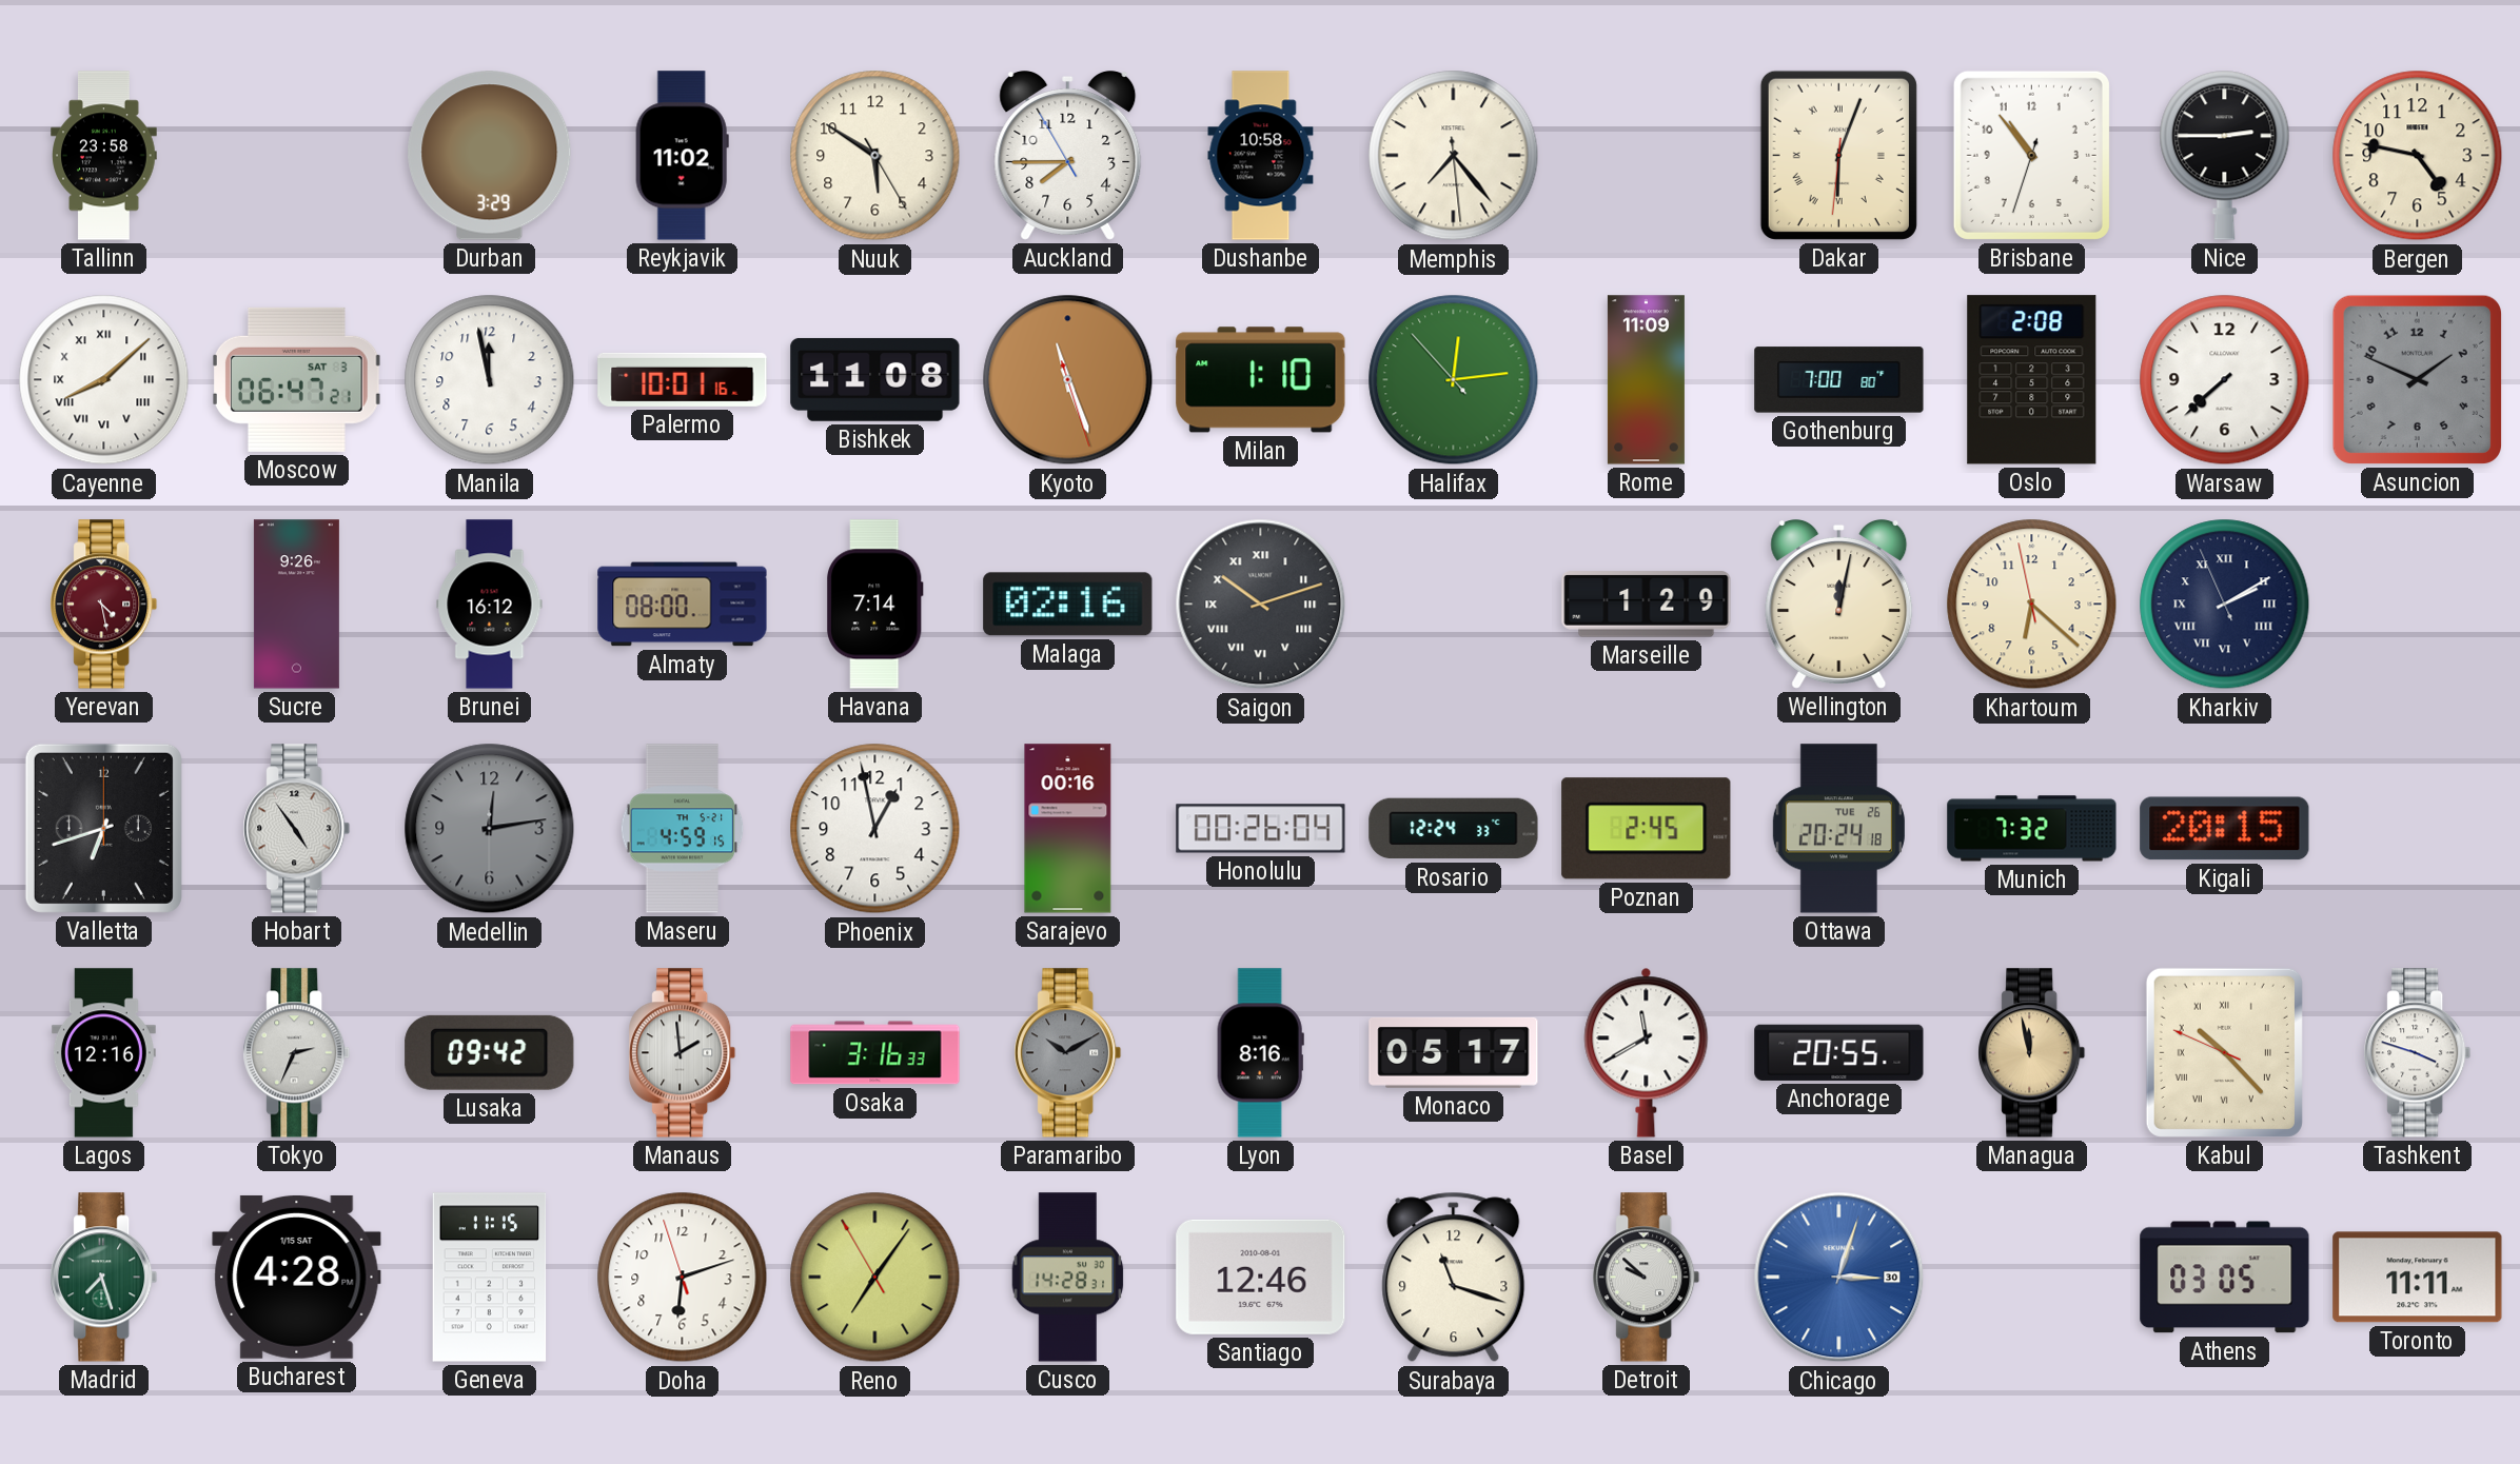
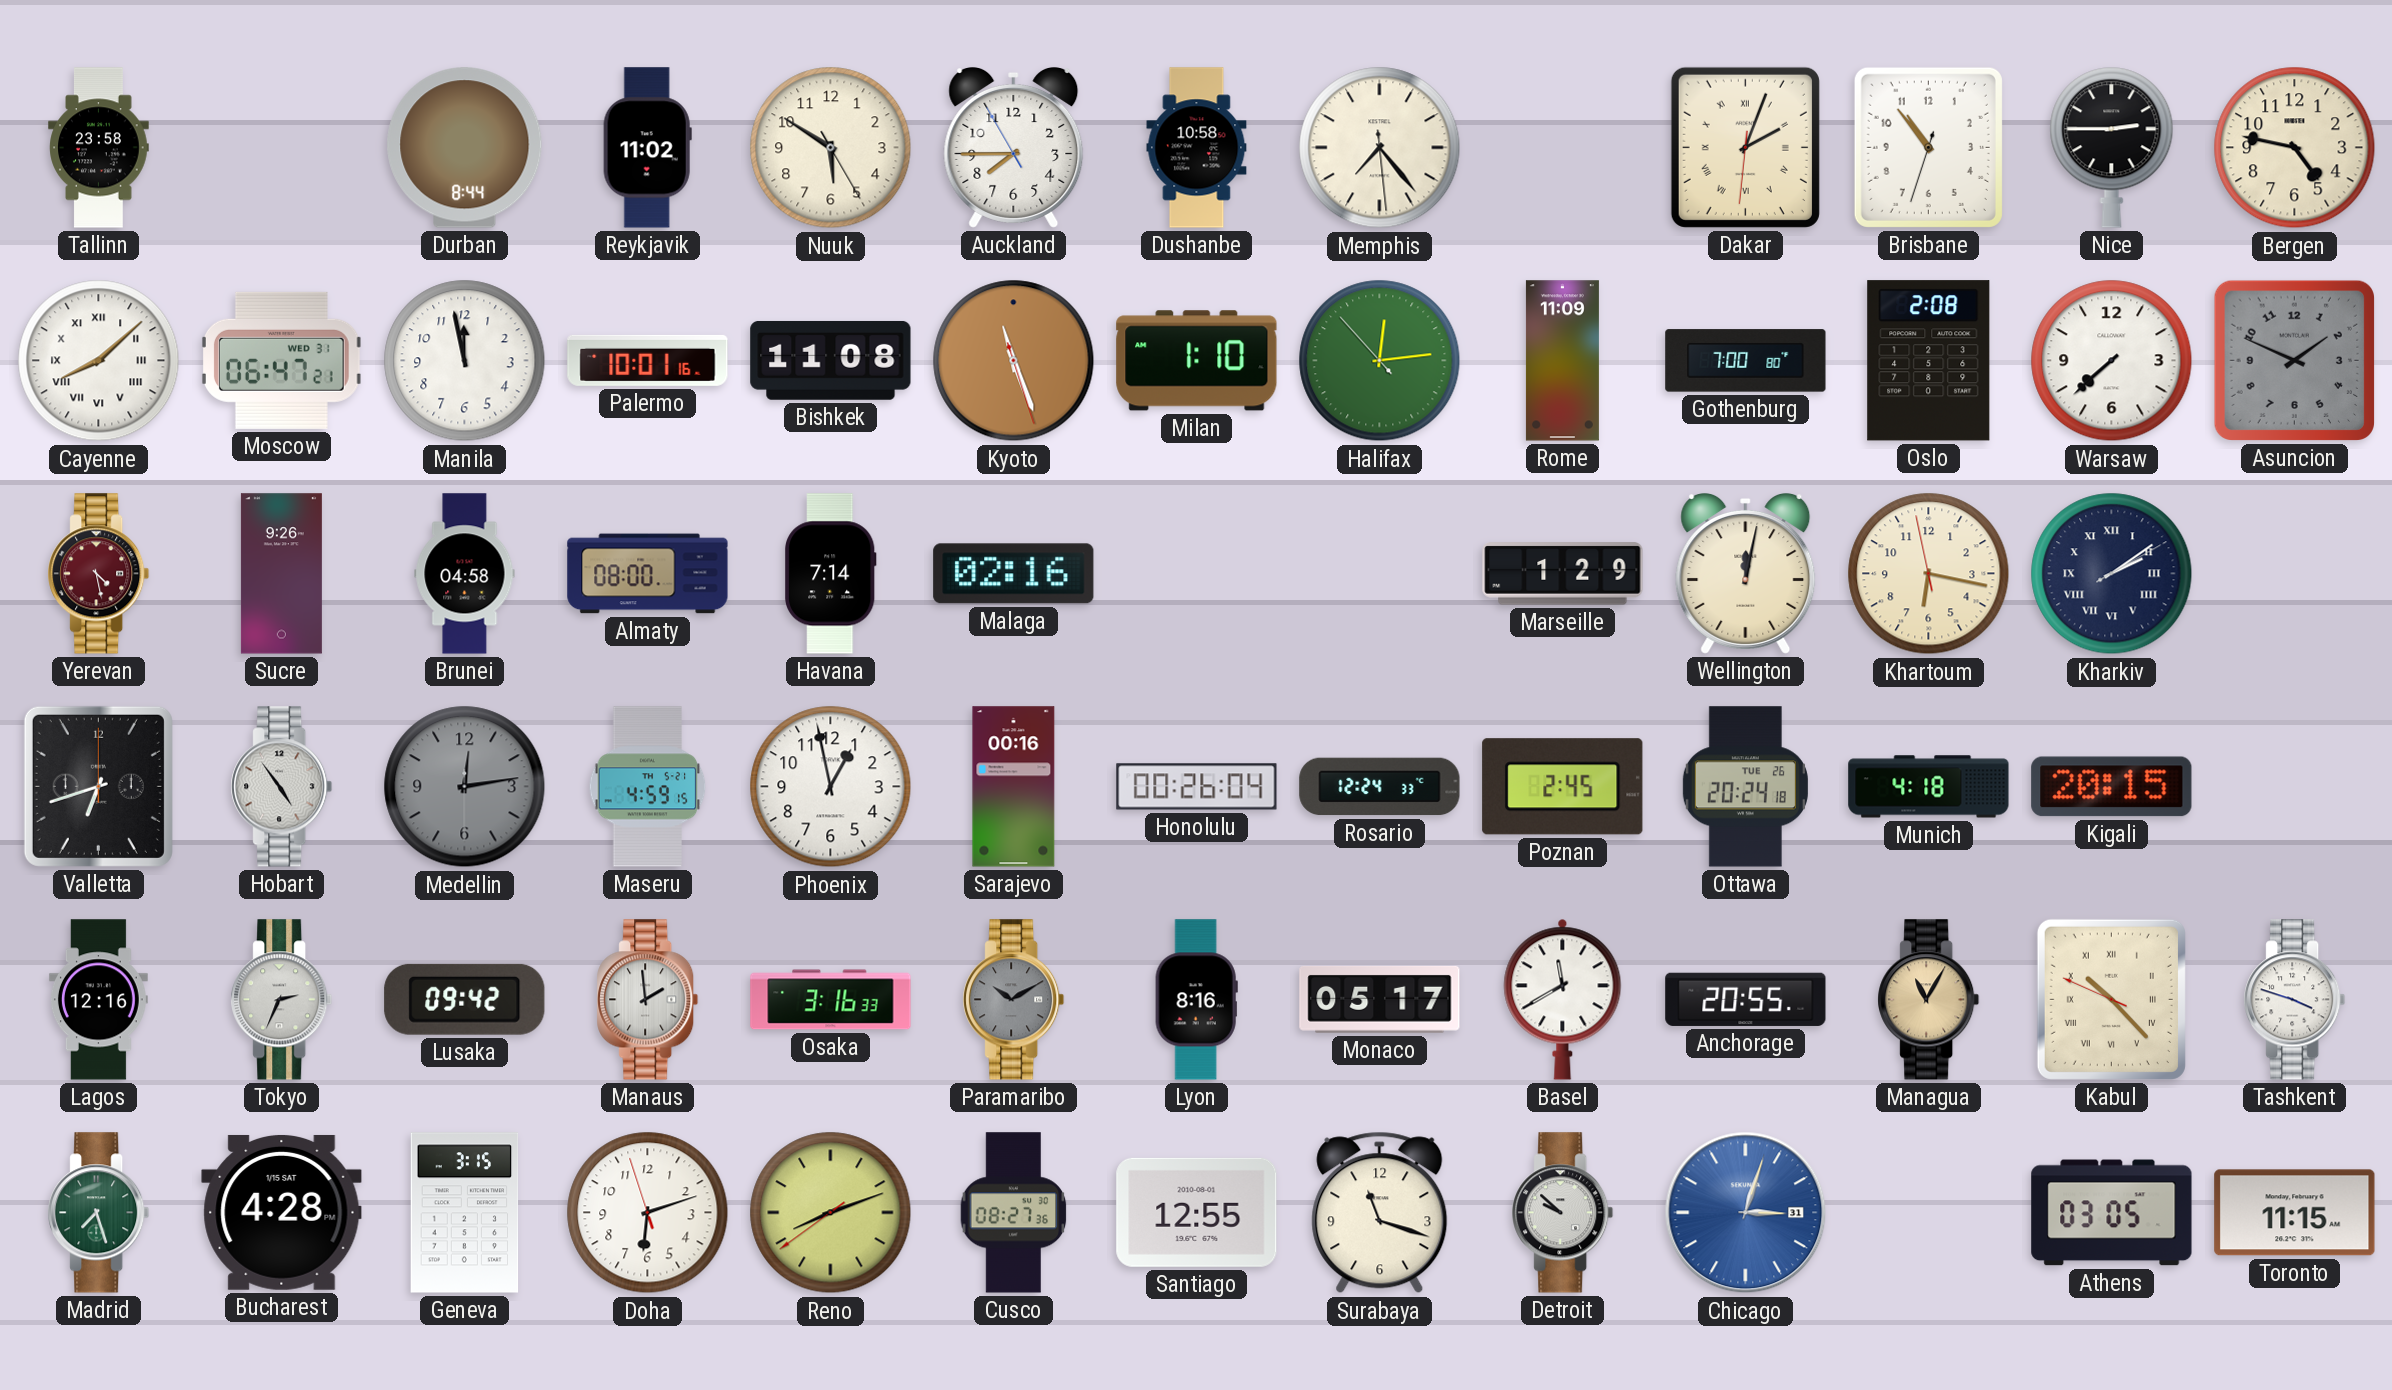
Durban: 3:29 -> 8:44 (465, 148)
Dakar: 6:03 -> 2:03 (1745, 147)
Moscow date: SAT 3 -> WED 31 (281, 360)
Brunei: 16:12 -> 04:58 (465, 574)
Saigon: 10:12 -> none (1261, 605)
Khartoum: 6:21 -> 6:16 (1929, 574)
Kharkiv: 2:09:56 -> 2:09:10 (2112, 574)
Munich: 7:32 -> 4:18 (1929, 787)
Managua: 11:58 -> 11:05 (1929, 1000)
Geneva: 11:15 -> 3:15 (465, 1213)
Reno: 7:05 -> 8:11 (831, 1213)
Cusco: 14:28 -> 08:27 (1014, 1213)
Santiago: 12:46 -> 12:55 (1197, 1212)
Chicago date: 30 -> 31 (1746, 1213)
Toronto: 11:11 -> 11:15 (2295, 1213)
